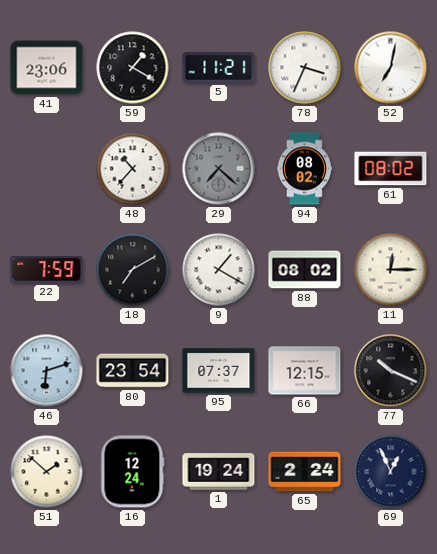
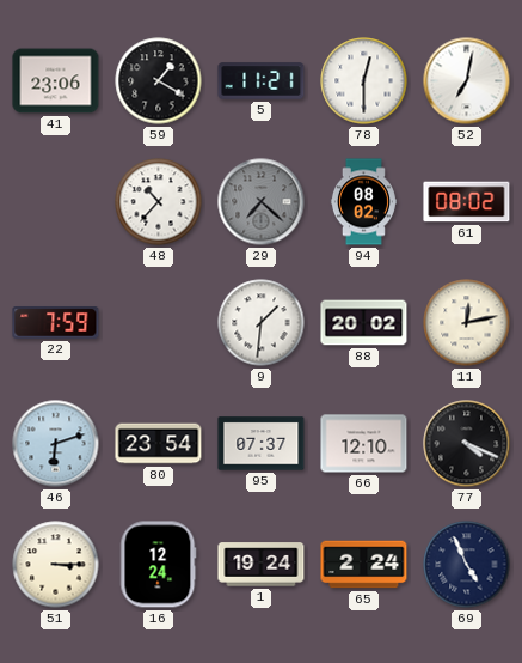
78: 3:34 -> 12:30 (364, 81)
18: 7:10 -> none (133, 270)
9: 1:20 -> 1:31 (262, 323)
88: 08:02 -> 20:02 (364, 323)
11: 12:15 -> 12:13 (467, 323)
66: 12:15 -> 12:10 (364, 444)
77: 10:19 -> 4:19 (467, 444)
51: 1:52 -> 3:15 (56, 565)
69: 12:56 -> 4:56 (467, 565)
